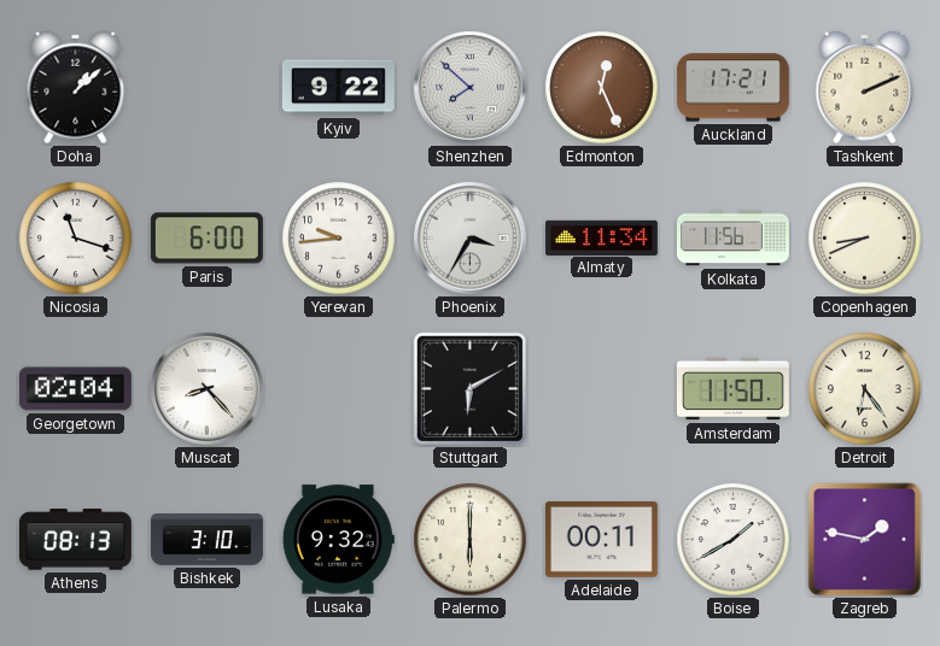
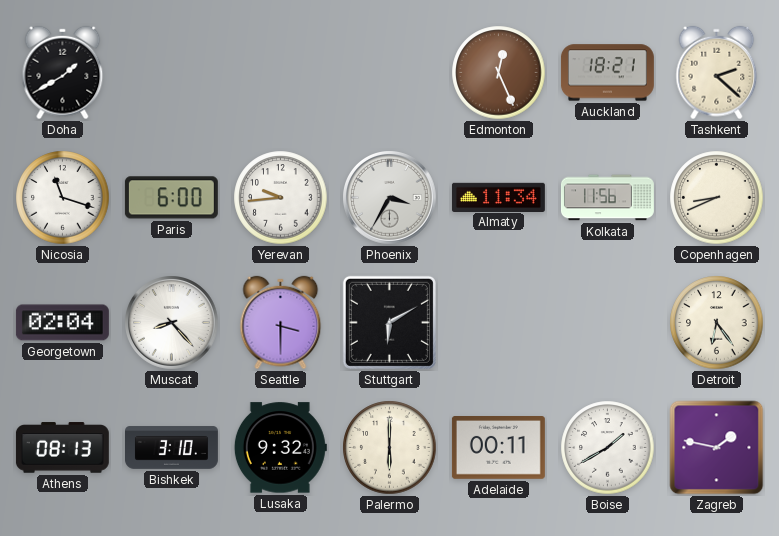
Doha: 1:08 -> 1:40 (63, 73)
Kyiv: 9:22 -> none (338, 88)
Shenzhen: 7:52 -> none (471, 88)
Auckland: 17:21 -> 18:21 (607, 73)
Tashkent: 2:11 -> 2:22 (717, 73)
Seattle: none -> 3:30 (281, 323)
Amsterdam: 11:50 -> none (732, 389)
